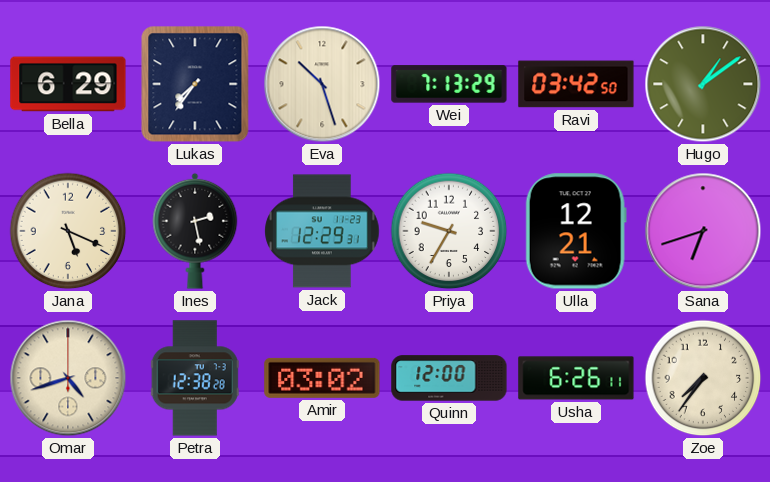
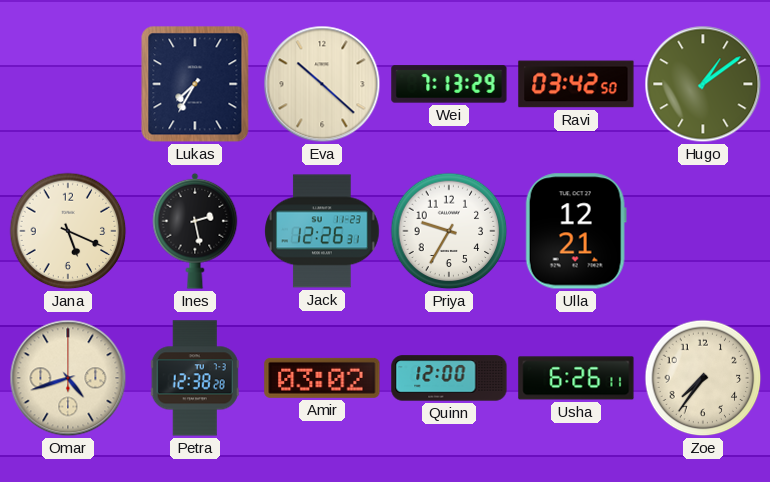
Bella: 6:29 -> none (68, 84)
Lukas: 7:36 -> 7:35 (195, 84)
Eva: 10:27 -> 10:22 (322, 84)
Jack: 12:29 -> 12:26 (322, 231)
Sana: 6:42 -> none (703, 231)
